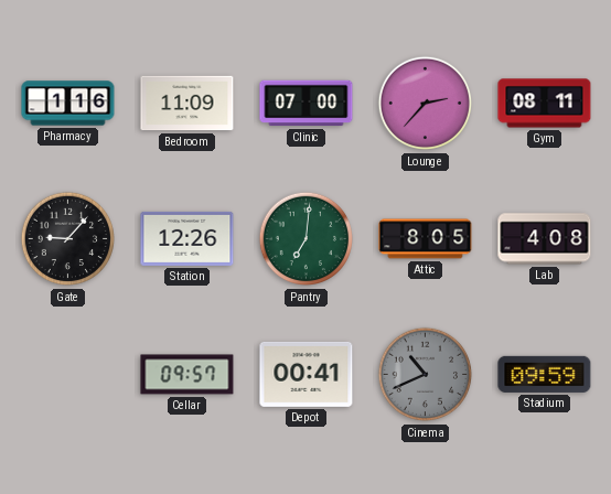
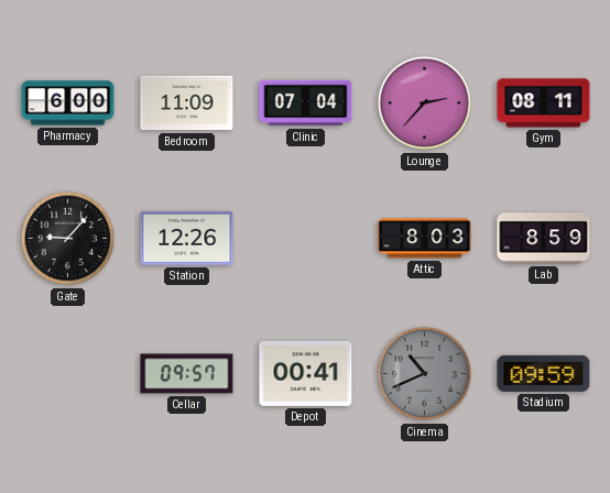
Pharmacy: 1:16 -> 6:00 (68, 103)
Clinic: 07:00 -> 07:04 (306, 103)
Pantry: 7:01 -> none (305, 239)
Attic: 8:05 -> 8:03 (425, 239)
Lab: 4:08 -> 8:59 (544, 239)
